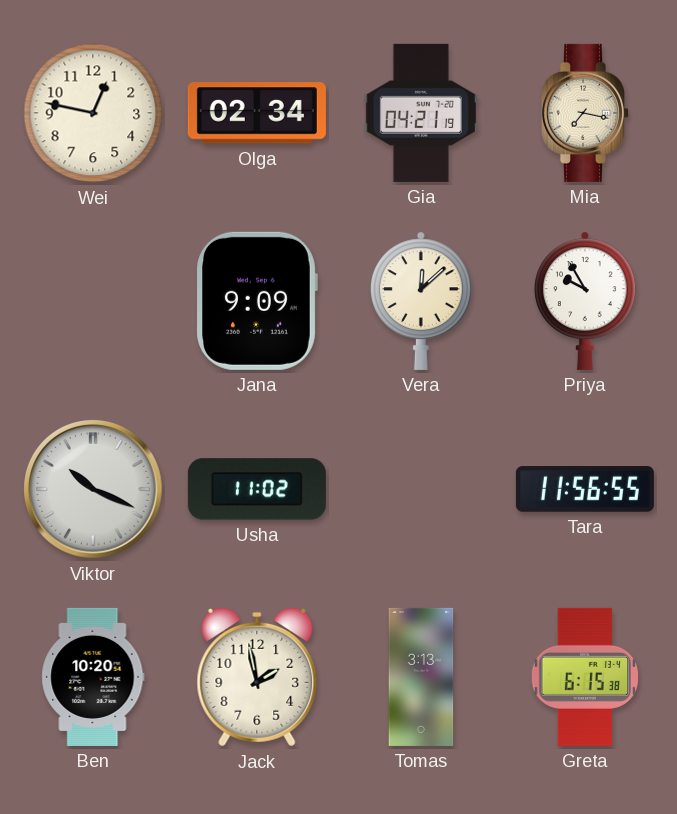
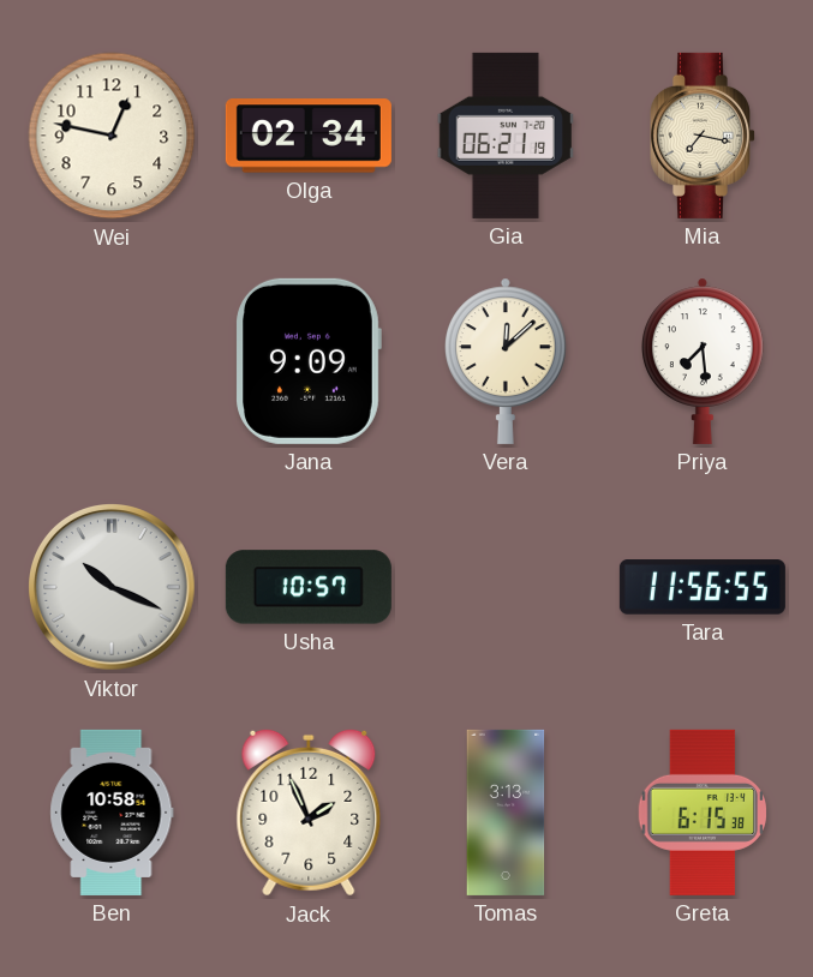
Gia: 04:21 -> 06:21 (506, 136)
Priya: 9:55 -> 7:29 (704, 361)
Usha: 11:02 -> 10:57 (309, 587)
Ben: 10:20 -> 10:58 (112, 813)
Jack: 1:58 -> 1:56 (309, 813)
